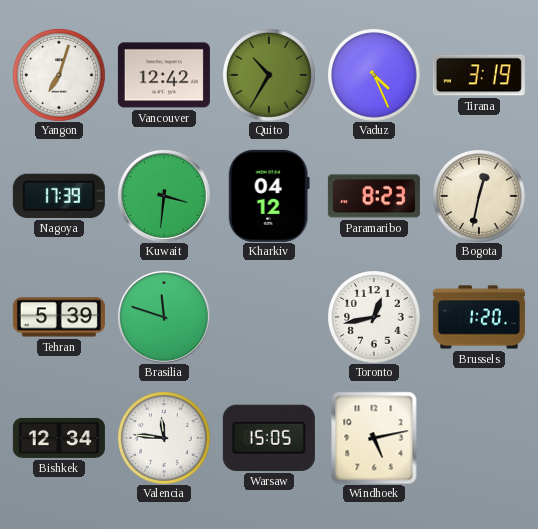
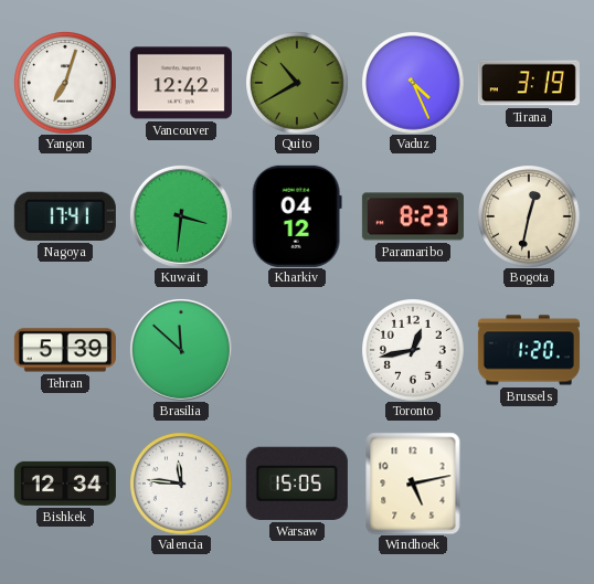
Quito: 10:35 -> 10:40 (297, 83)
Nagoya: 17:39 -> 17:41 (65, 216)
Brasilia: 11:48 -> 11:52 (181, 350)
